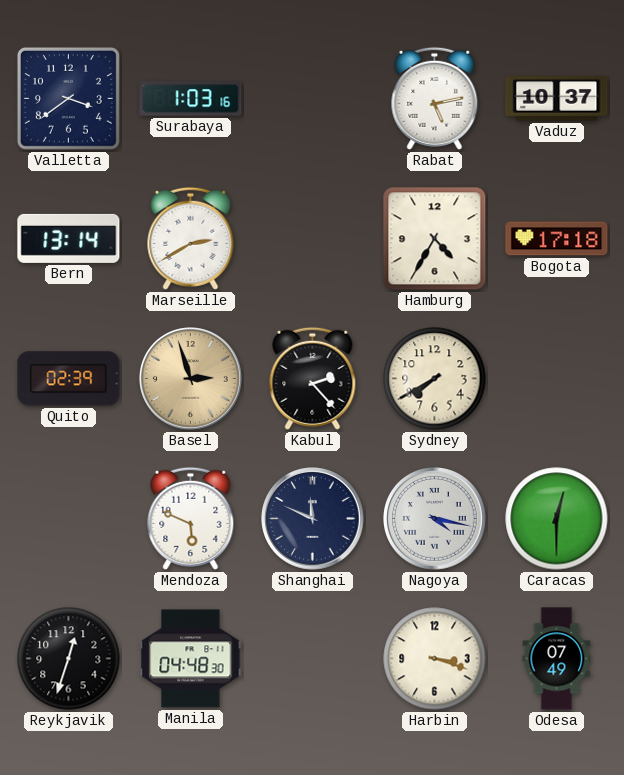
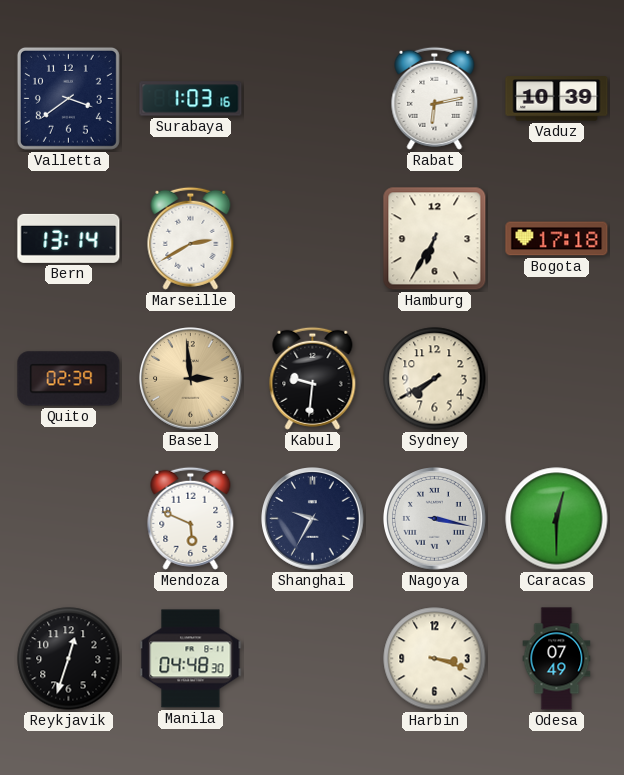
Rabat: 5:13 -> 6:13 (435, 98)
Vaduz: 10:37 -> 10:39 (557, 99)
Hamburg: 4:35 -> 6:35 (435, 239)
Basel: 2:57 -> 2:59 (191, 379)
Kabul: 2:23 -> 9:31 (313, 378)
Shanghai: 11:49 -> 9:35 (313, 519)
Nagoya: 4:17 -> 3:17 (435, 519)
